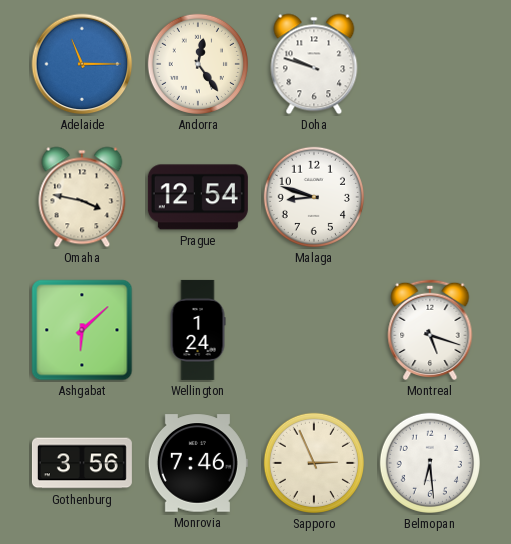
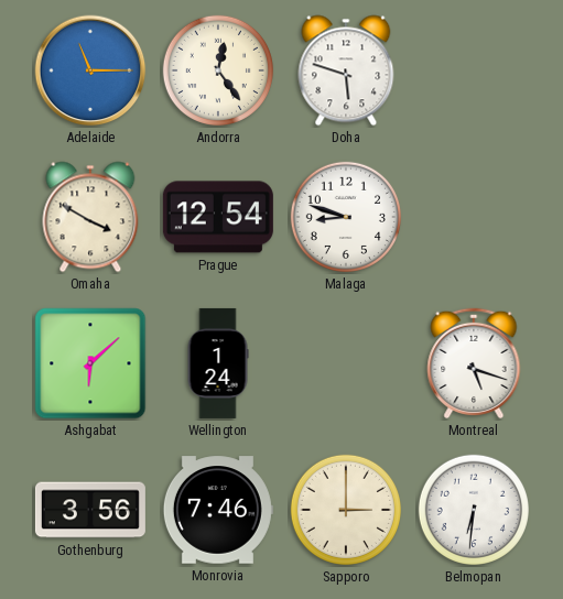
Doha: 9:48 -> 5:48 (346, 70)
Omaha: 3:47 -> 3:50 (90, 217)
Sapporo: 2:56 -> 3:00 (346, 510)
Belmopan: 6:29 -> 6:31 (474, 510)
